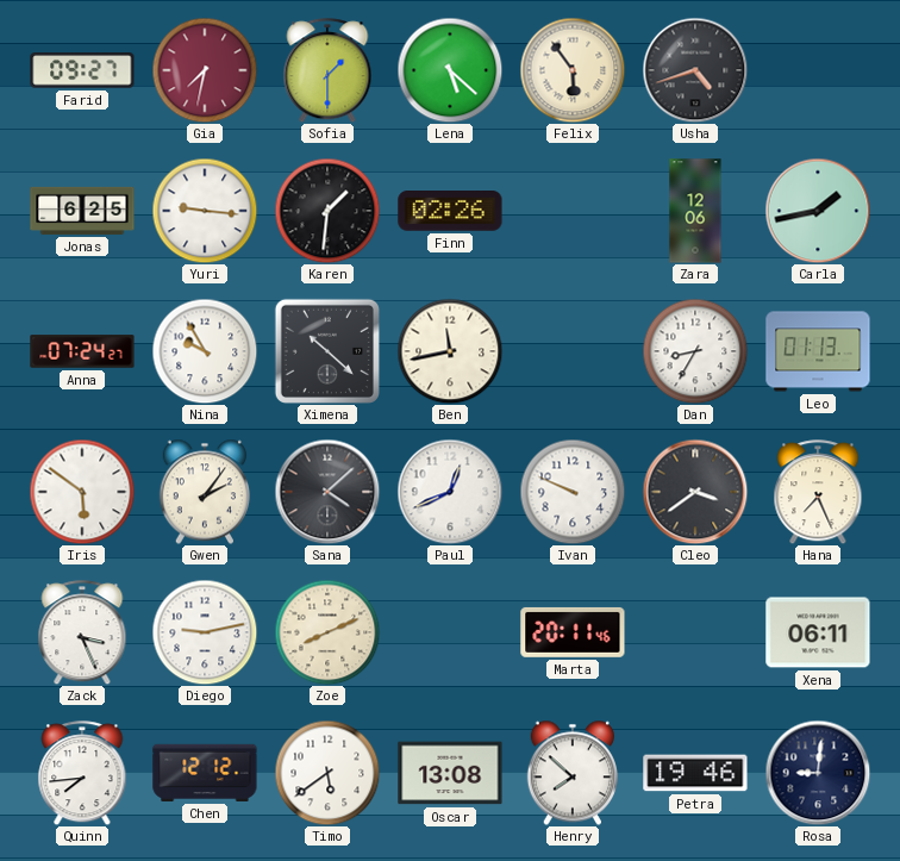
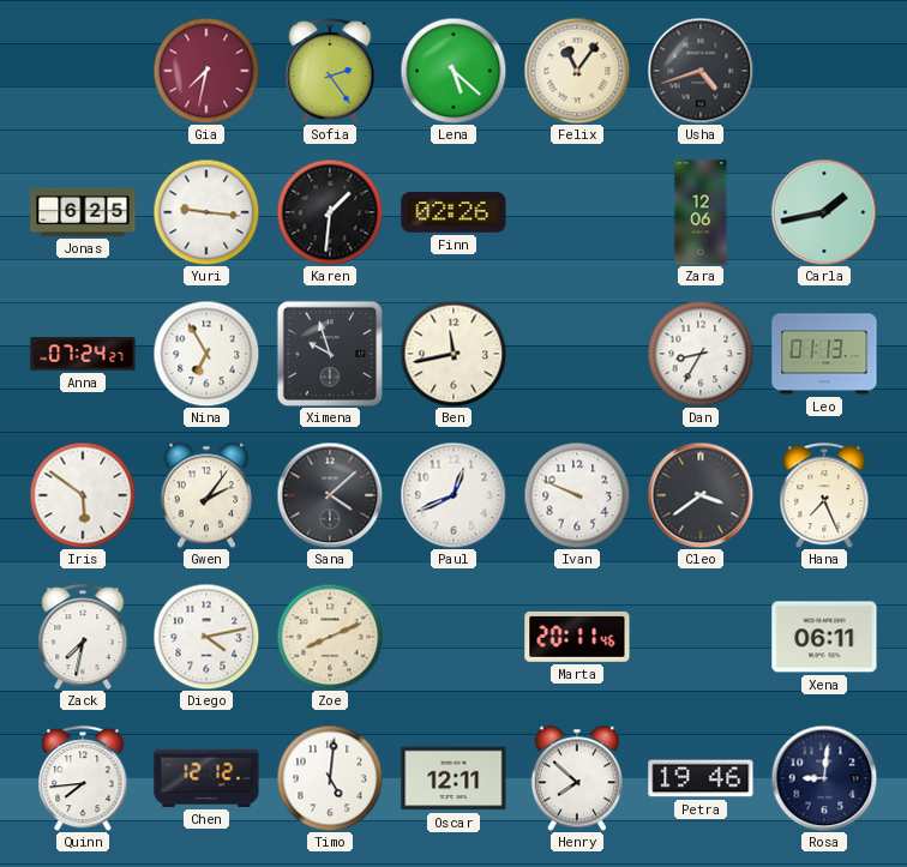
Farid: 09:27 -> none (82, 70)
Sofia: 1:30 -> 2:24 (330, 71)
Felix: 5:54 -> 11:06 (577, 71)
Nina: 9:55 -> 6:55 (206, 354)
Ximena: 10:22 -> 9:57 (330, 354)
Zack: 3:26 -> 7:32 (83, 637)
Diego: 9:13 -> 4:13 (206, 637)
Timo: 5:39 -> 5:01 (330, 778)
Oscar: 13:08 -> 12:11 (453, 778)
